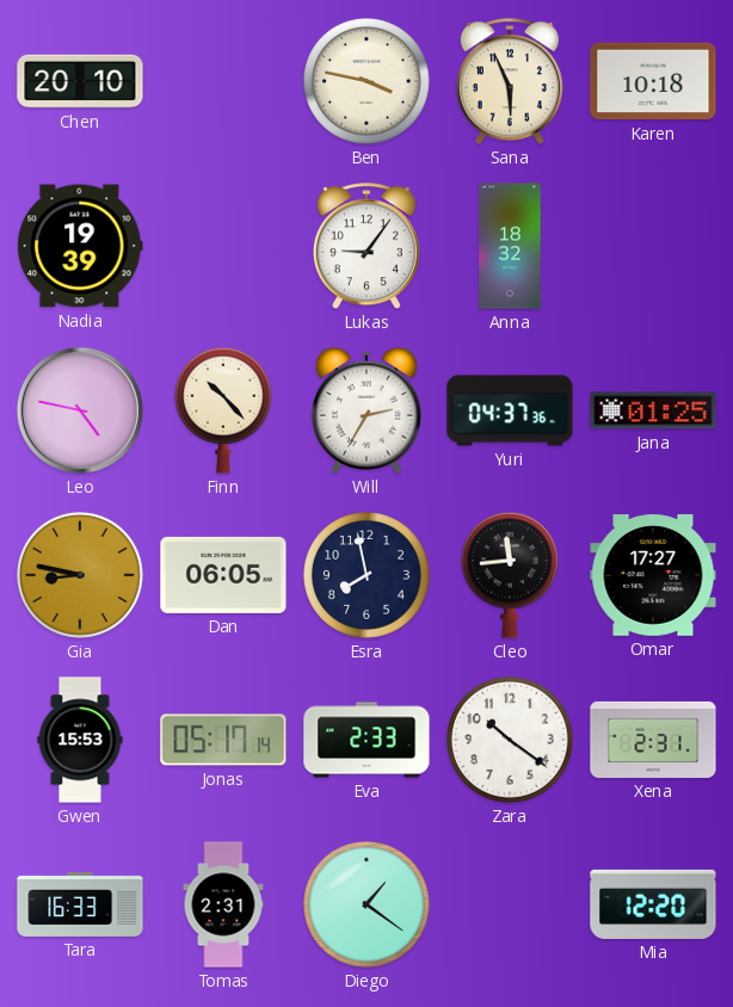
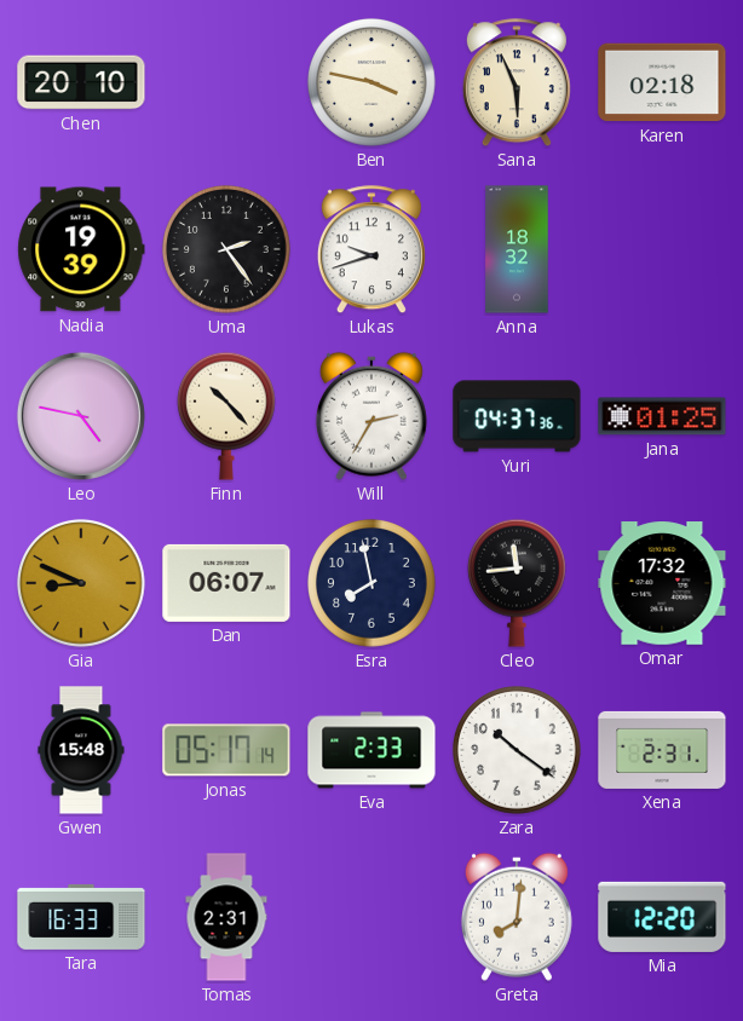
Karen: 10:18 -> 02:18 (662, 82)
Uma: none -> 2:24 (227, 250)
Lukas: 9:06 -> 9:42 (372, 250)
Gia: 8:47 -> 8:49 (82, 584)
Dan: 06:05 -> 06:07 (226, 583)
Omar: 17:27 -> 17:32 (662, 583)
Gwen: 15:53 -> 15:48 (81, 750)
Diego: 1:21 -> none (368, 906)
Greta: none -> 8:01 (517, 917)
